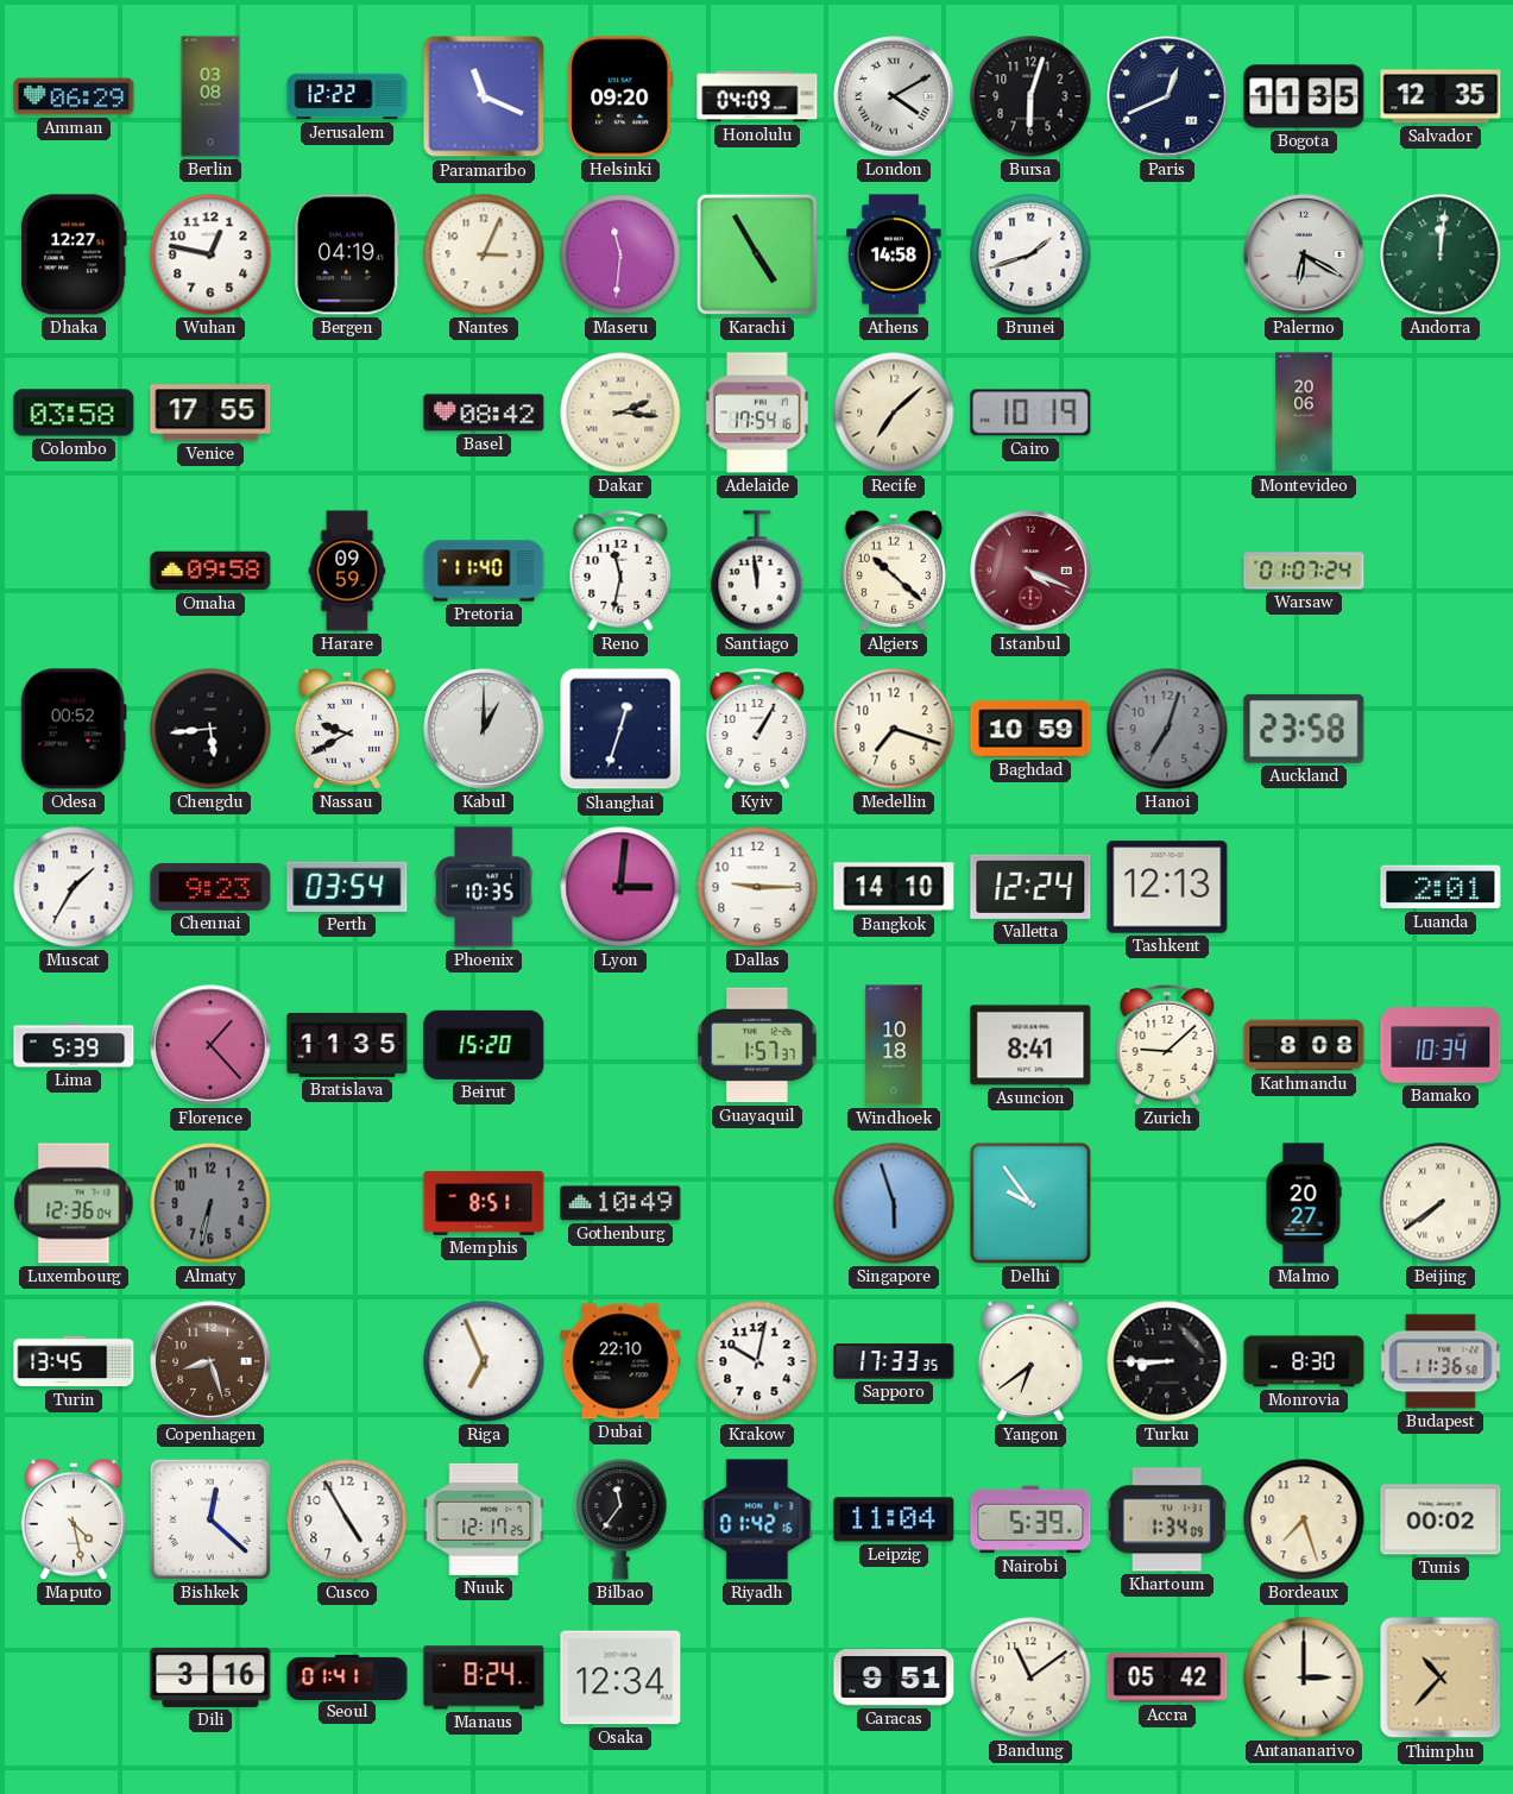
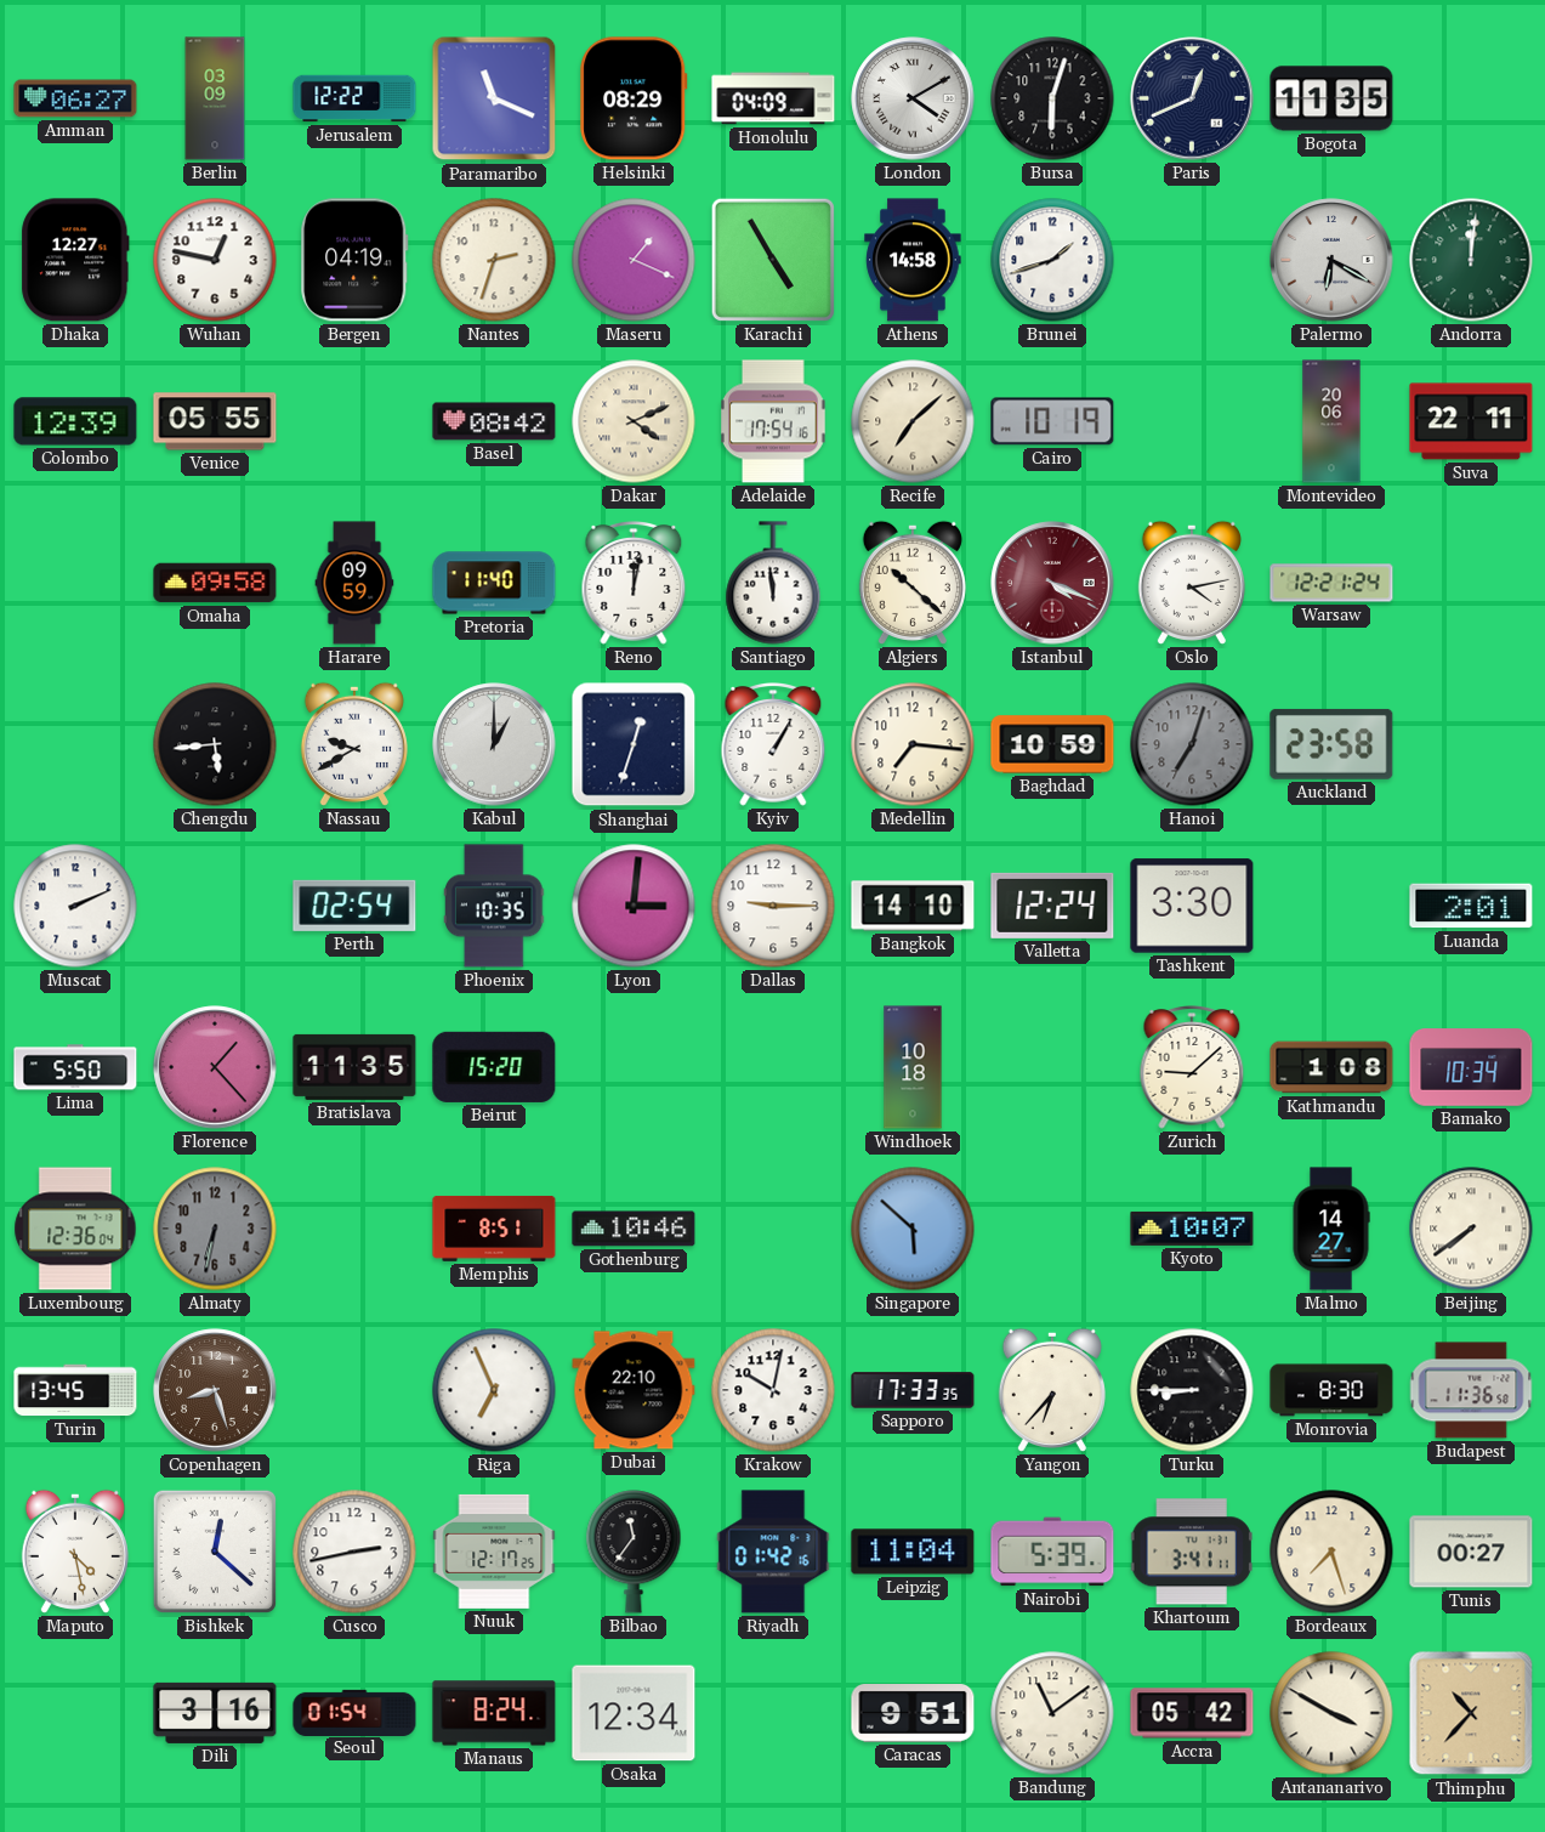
Amman: 06:29 -> 06:27 (75, 98)
Berlin: 03:08 -> 03:09 (215, 98)
Helsinki: 09:20 -> 08:29 (634, 98)
Salvador: 12:35 -> none (1440, 96)
Nantes: 3:04 -> 2:33 (494, 260)
Maseru: 11:31 -> 1:19 (634, 260)
Colombo: 03:58 -> 12:39 (75, 421)
Venice: 17:55 -> 05:55 (215, 421)
Dakar: 2:16 -> 4:11 (634, 421)
Suva: none -> 22:11 (1471, 421)
Reno: 11:32 -> 12:02 (634, 584)
Oslo: none -> 4:13 (1192, 583)
Warsaw: 01:07 -> 12:21 (1331, 583)
Odesa: 00:52 -> none (74, 729)
Medellin: 7:18 -> 7:16 (913, 744)
Muscat: 1:35 -> 2:11 (75, 906)
Chennai: 9:23 -> none (210, 887)
Perth: 03:54 -> 02:54 (354, 906)
Tashkent: 12:13 -> 3:30 (1192, 906)
Lima: 5:39 -> 5:50 (75, 1067)
Guayaquil: 1:57 -> none (758, 1045)
Asuncion: 8:41 -> none (1030, 1045)
Kathmandu: 8:08 -> 1:08 (1331, 1067)
Gothenburg: 10:49 -> 10:46 (634, 1229)
Singapore: 5:57 -> 5:52 (913, 1229)
Delhi: 9:54 -> none (1030, 1203)
Kyoto: none -> 10:07 (1192, 1229)
Malmo: 20:27 -> 14:27 (1331, 1229)
Yangon: 6:39 -> 6:37 (1052, 1390)
Cusco: 4:55 -> 2:43 (354, 1552)
Khartoum: 1:34 -> 3:41 (1192, 1552)
Tunis: 00:02 -> 00:27 (1471, 1552)
Seoul: 01:41 -> 01:54 (354, 1712)
Antananarivo: 3:00 -> 3:50 (1331, 1713)
